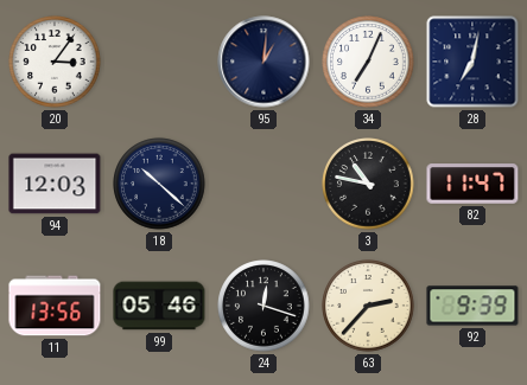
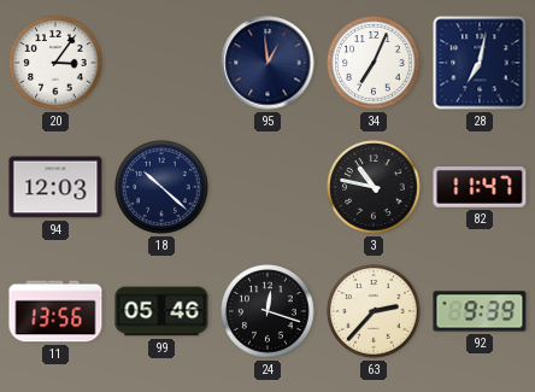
95: 1:01 -> 12:59 (267, 63)
